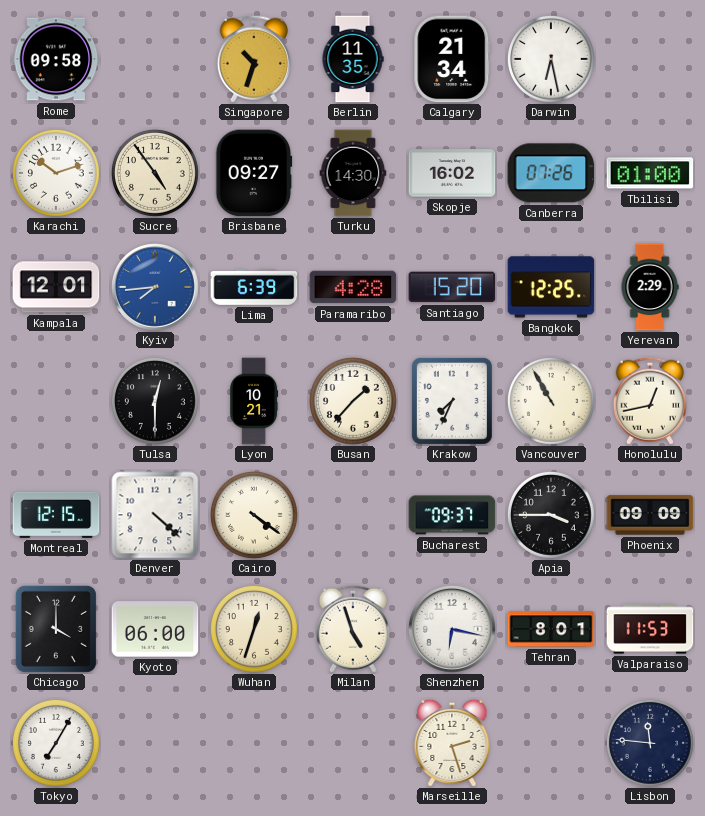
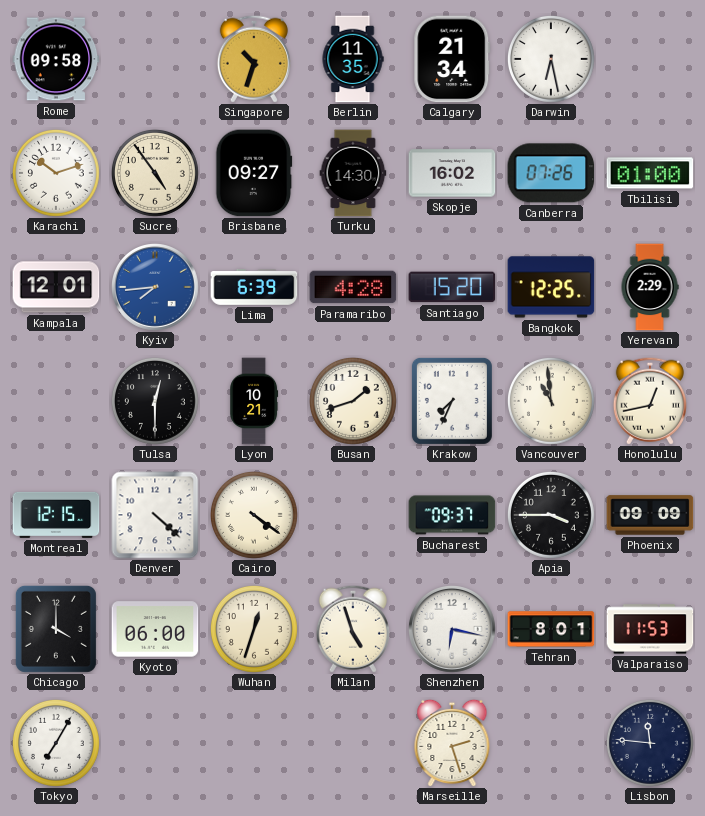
Busan: 1:37 -> 1:42 (353, 401)
Vancouver: 10:55 -> 10:59 (551, 401)
